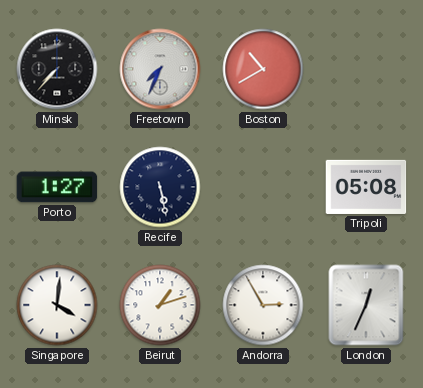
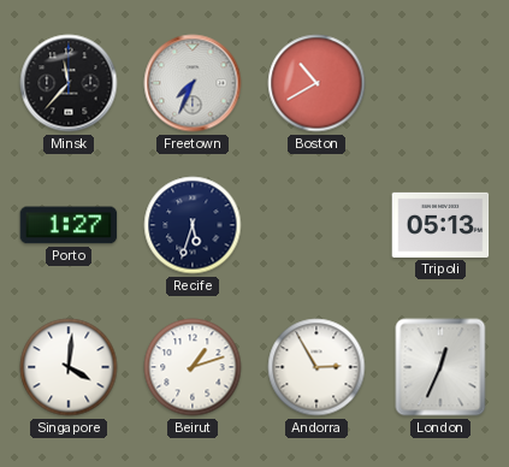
Minsk: 7:37 -> 11:37 (69, 83)
Recife: 5:28 -> 5:33 (193, 225)
Tripoli: 05:08 -> 05:13 (440, 225)
